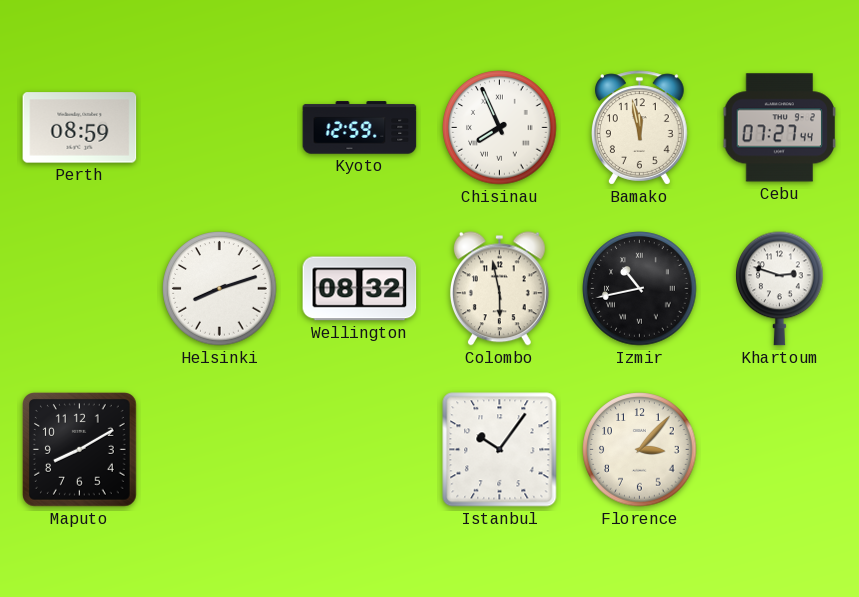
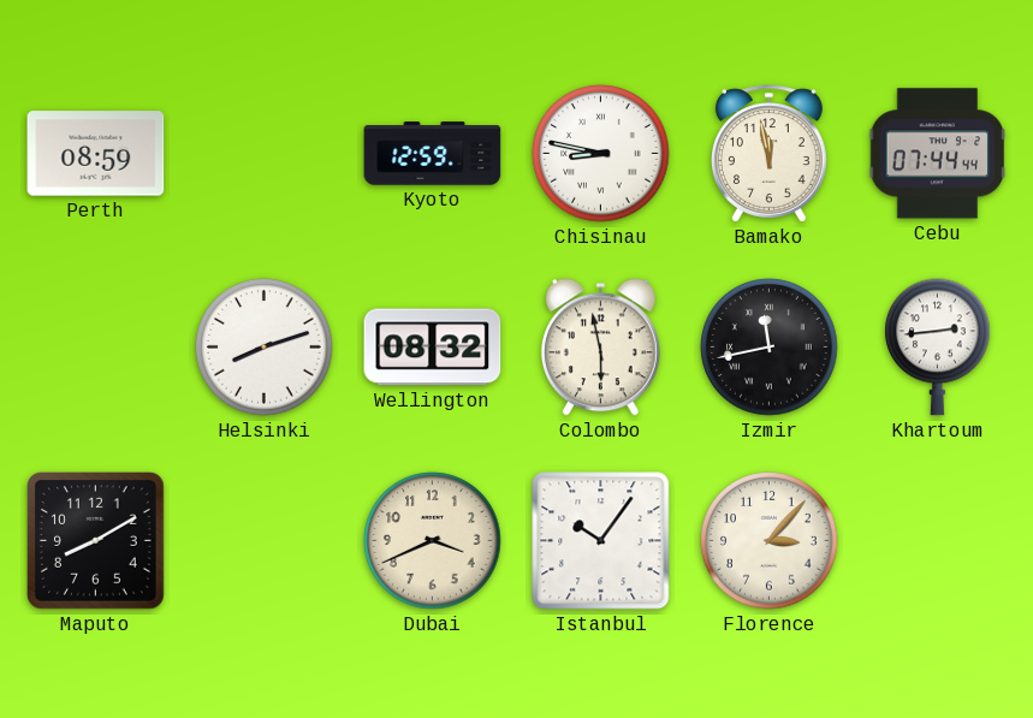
Chisinau: 7:56 -> 8:47 (601, 154)
Cebu: 07:27 -> 07:44 (937, 154)
Izmir: 10:43 -> 11:43 (770, 348)
Khartoum: 2:48 -> 2:44 (938, 348)
Dubai: none -> 3:41 (433, 541)
